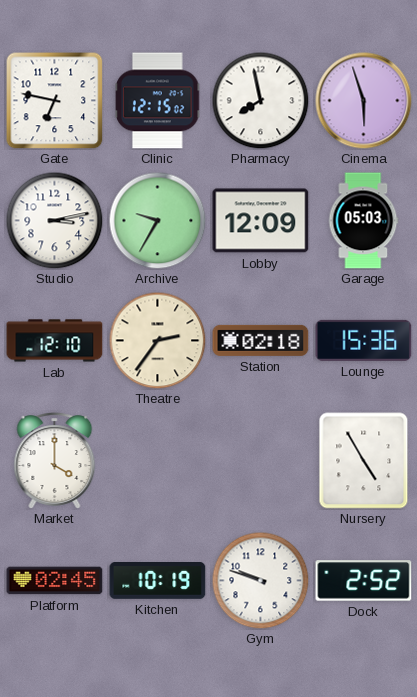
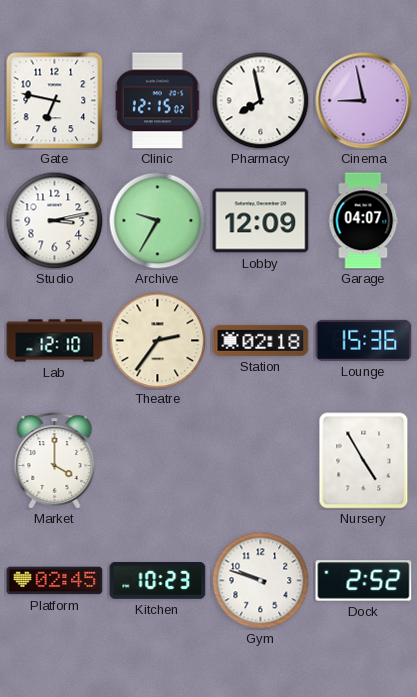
Cinema: 5:57 -> 8:58 (364, 101)
Garage: 05:03 -> 04:07 (363, 221)
Kitchen: 10:19 -> 10:23 (158, 581)
